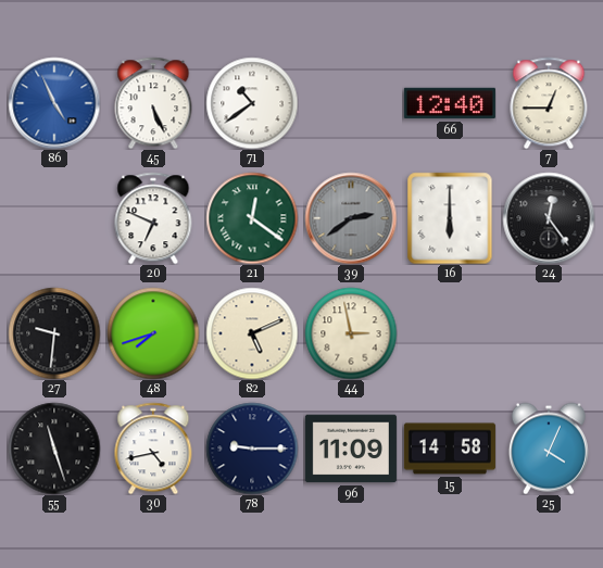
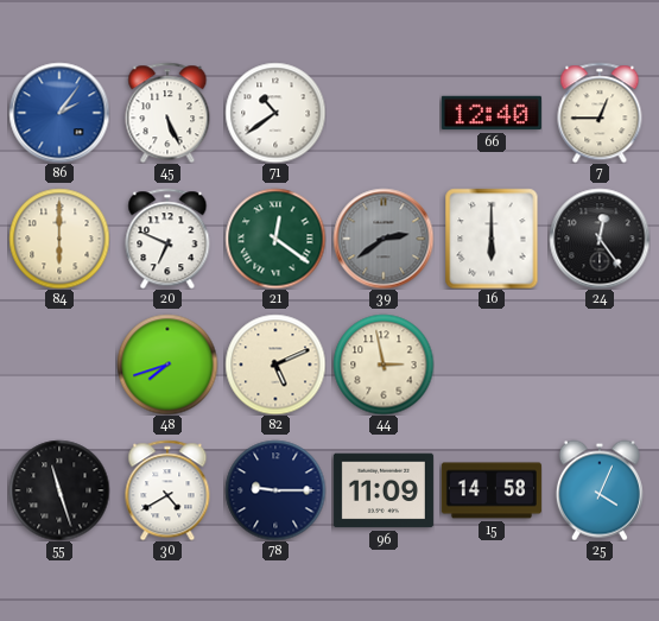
86: 4:56 -> 2:06 (59, 113)
84: none -> 6:00 (59, 239)
27: 9:31 -> none (54, 333)
30: 4:43 -> 4:40 (167, 490)
